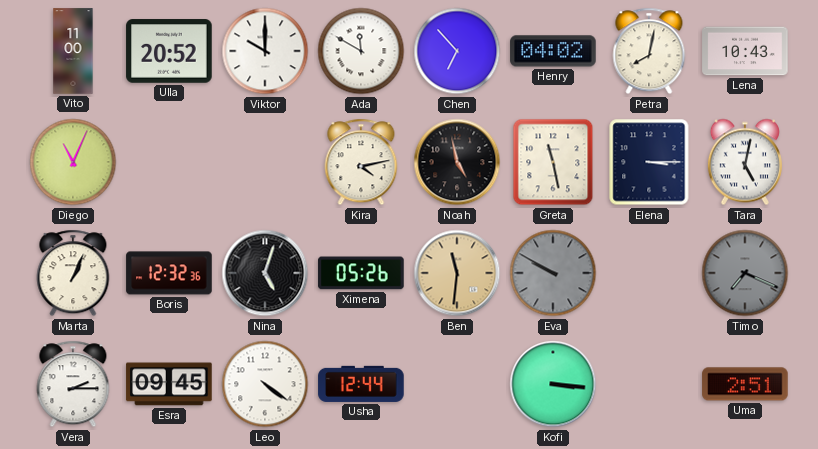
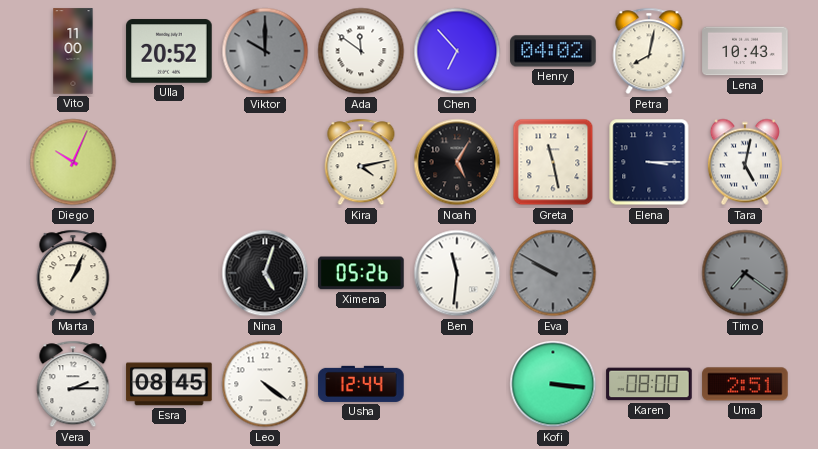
Viktor dial: white -> grey (265, 51)
Ada: 11:50 -> 11:51 (361, 51)
Diego: 11:04 -> 10:04 (73, 162)
Noah: 4:58 -> 5:05 (457, 162)
Boris: 12:32 -> none (169, 273)
Ben dial: champagne -> white (457, 273)
Timo: 7:19 -> 7:21 (745, 273)
Esra: 09:45 -> 08:45 (169, 384)
Karen: none -> 08:00 (649, 384)
